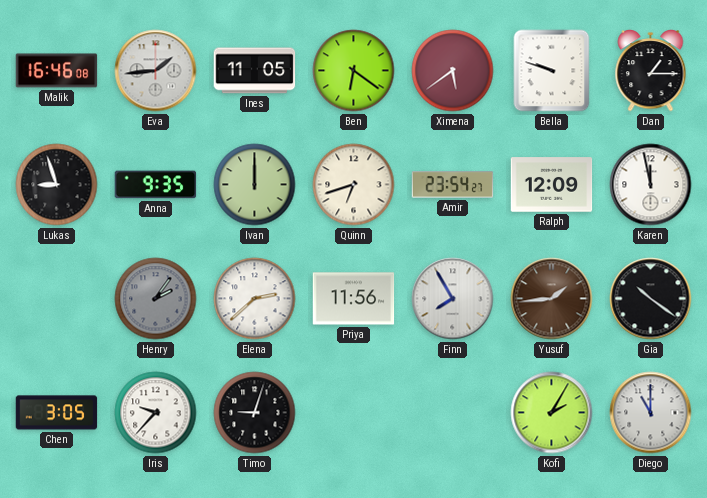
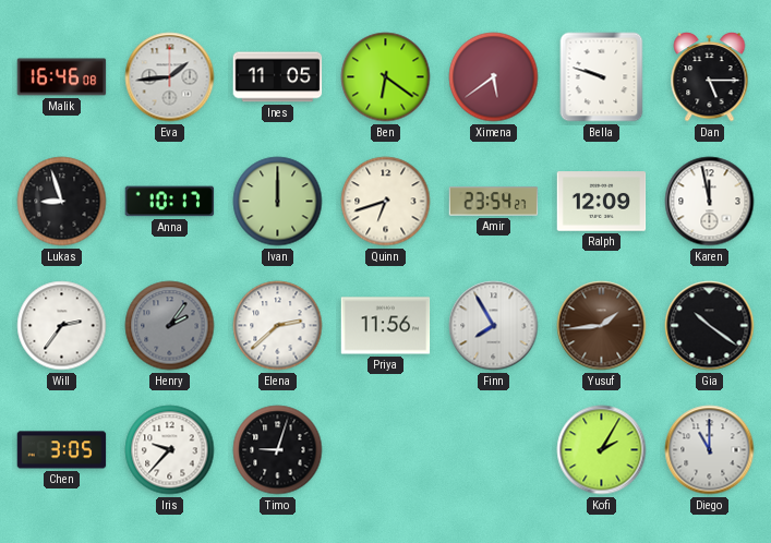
Dan: 1:15 -> 5:15 (710, 77)
Anna: 9:35 -> 10:17 (170, 202)
Will: none -> 2:36 (62, 326)
